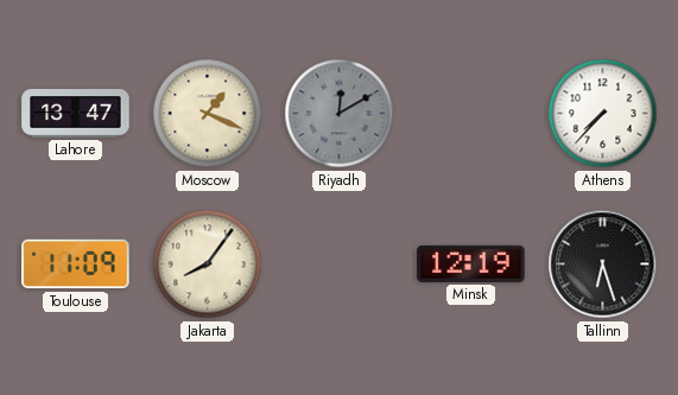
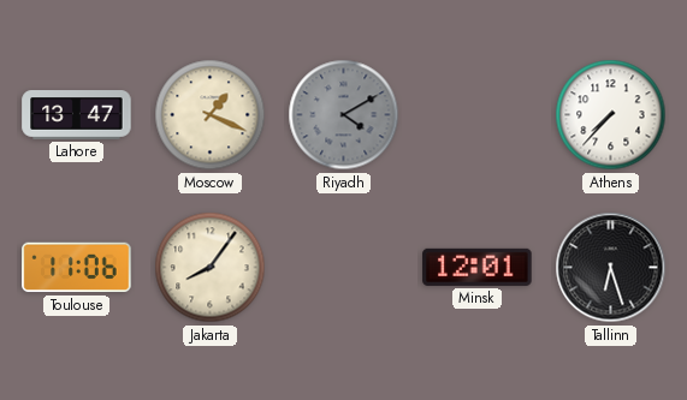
Riyadh: 12:10 -> 4:10 (344, 115)
Toulouse: 11:09 -> 11:06 (77, 268)
Minsk: 12:19 -> 12:01 (478, 267)
